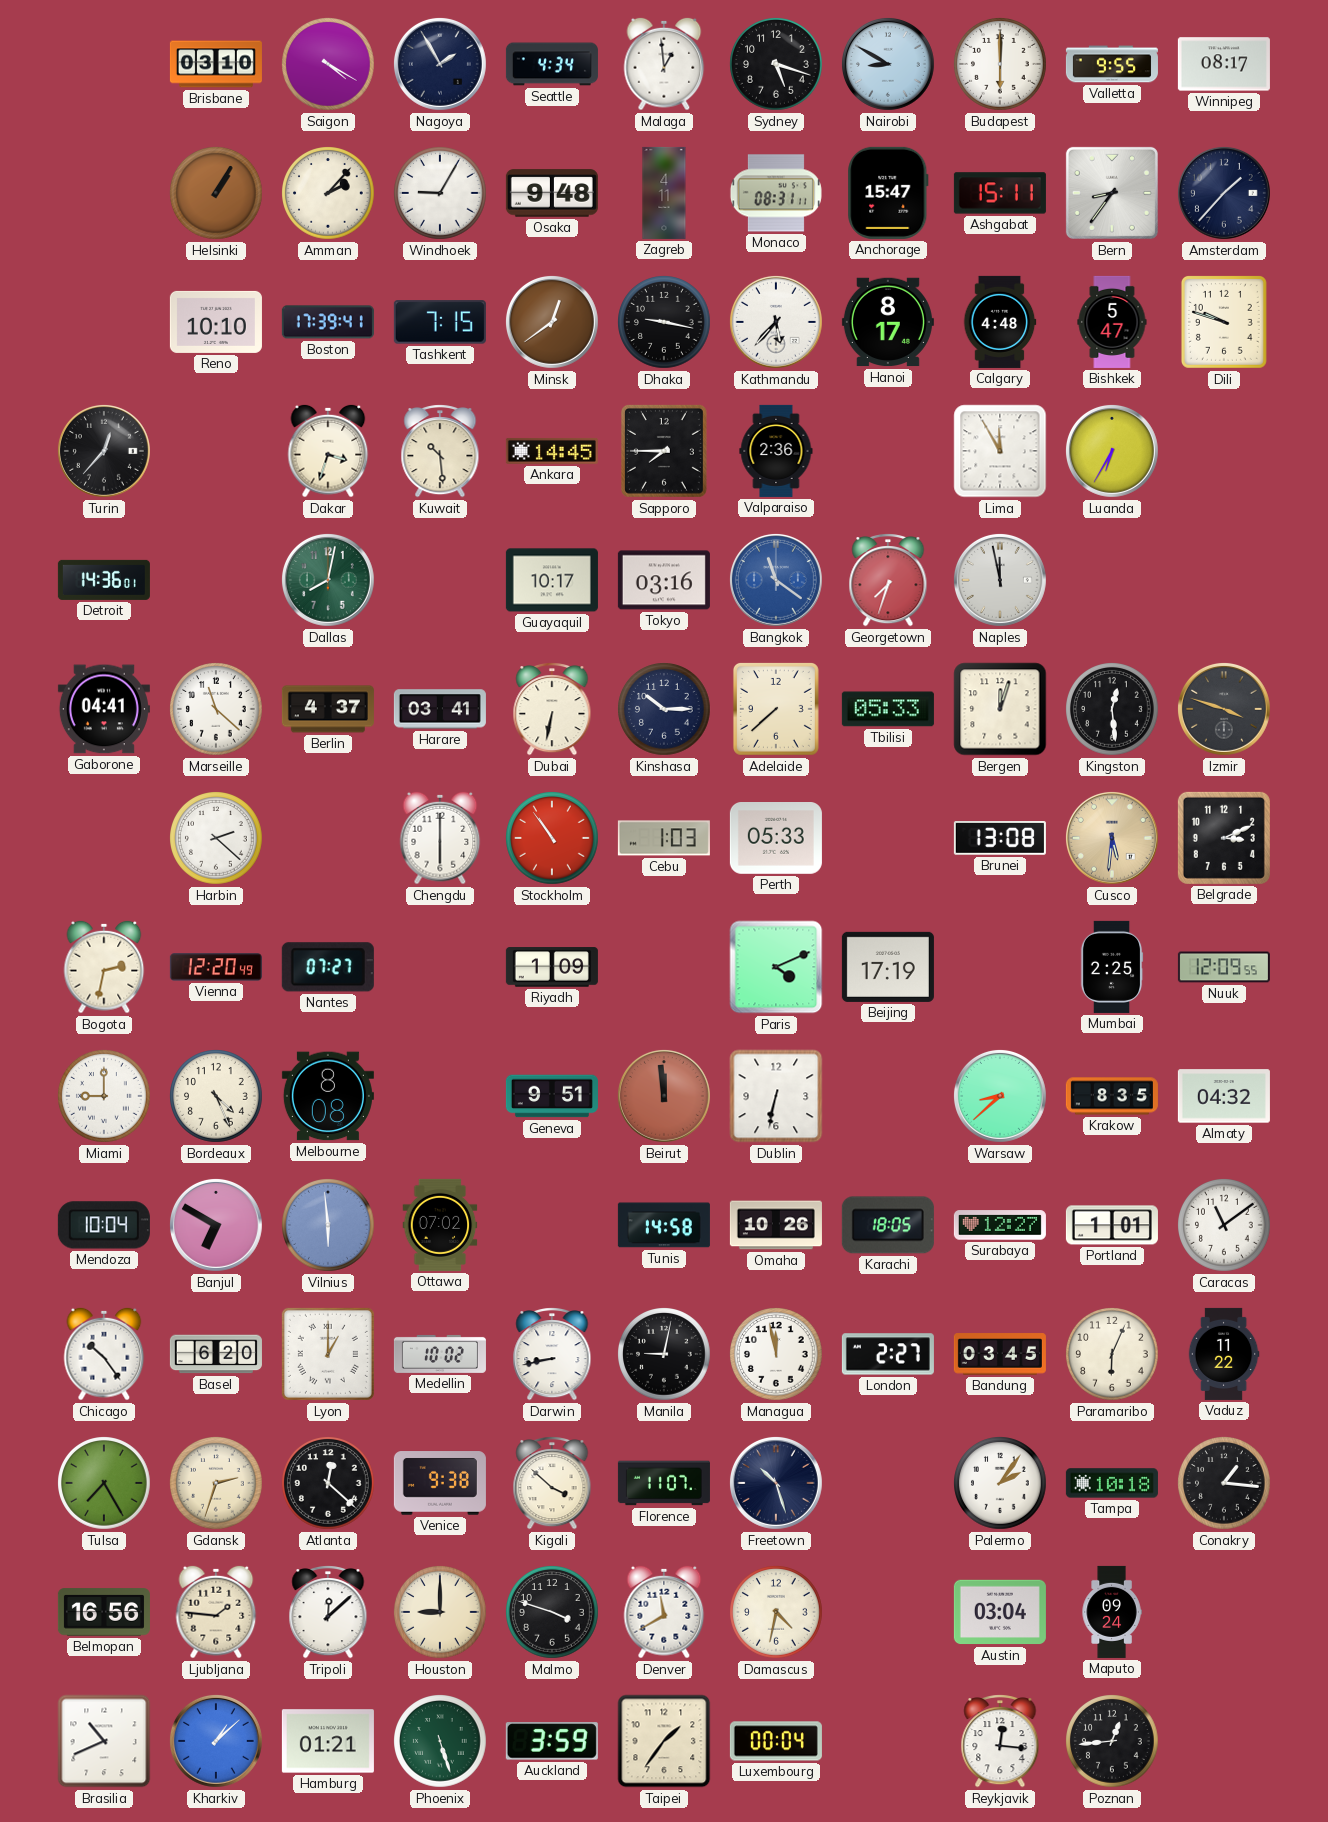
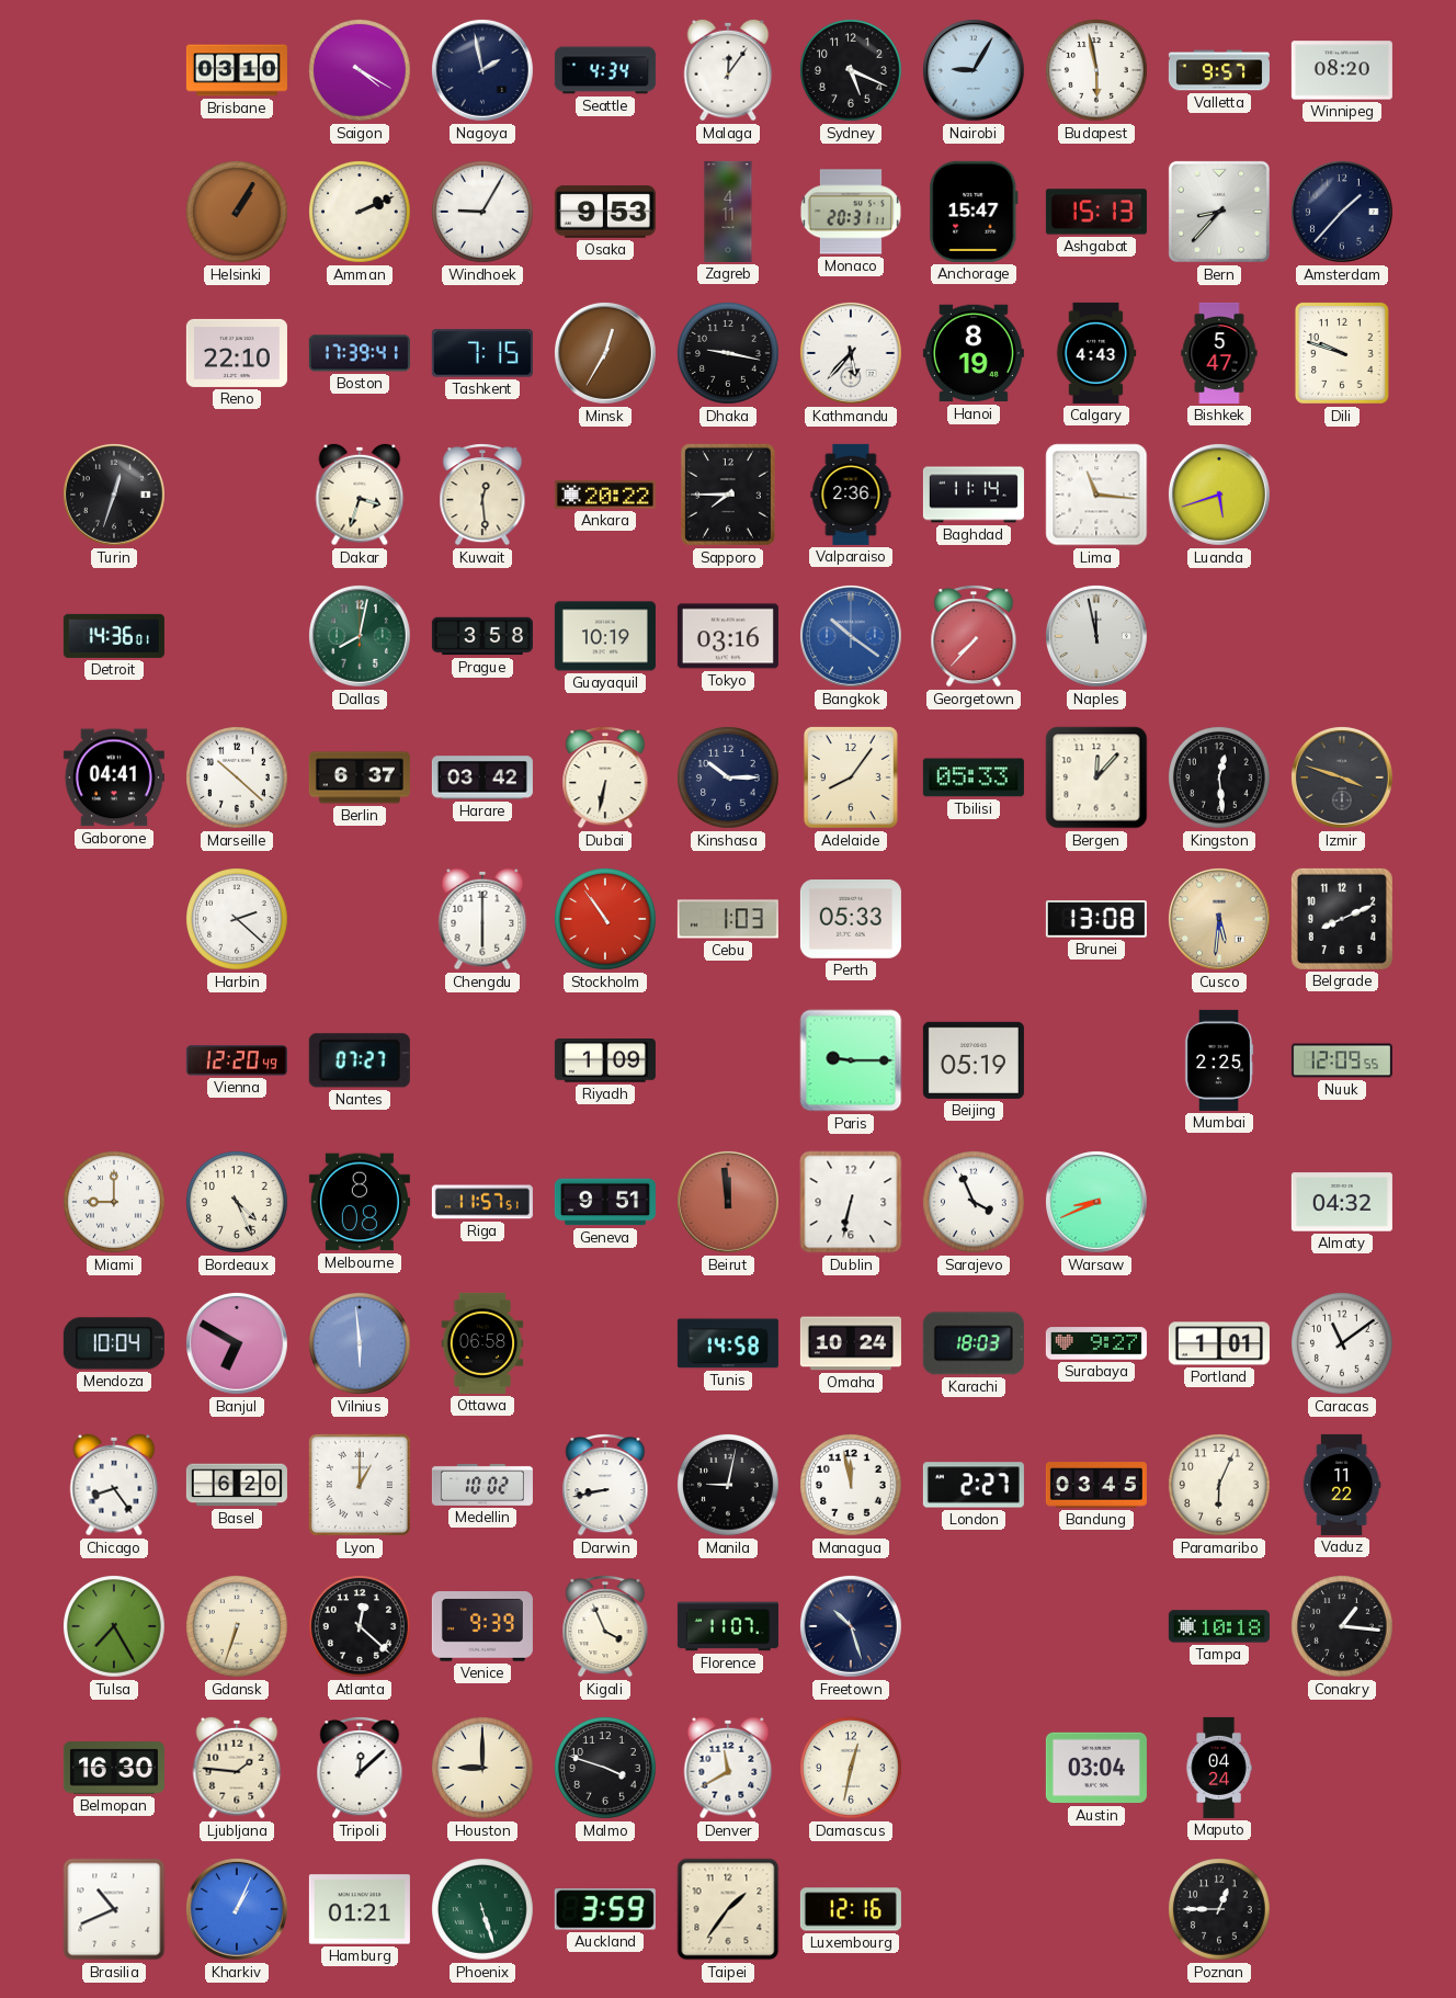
Nagoya: 1:55 -> 1:58 (482, 70)
Malaga: 12:59 -> 12:06 (728, 70)
Sydney: 5:18 -> 5:19 (852, 71)
Nairobi: 8:50 -> 9:05 (974, 70)
Budapest: 6:00 -> 5:58 (1097, 71)
Valletta: 9:55 -> 9:57 (1219, 70)
Winnipeg: 08:17 -> 08:20 (1342, 70)
Amman: 2:07 -> 2:11 (361, 213)
Osaka: 9:48 -> 9:53 (605, 212)
Monaco: 08:31 -> 20:31 (851, 212)
Ashgabat: 15:11 -> 15:13 (1096, 212)
Bern: 8:36 -> 8:37 (1219, 212)
Reno: 10:10 -> 22:10 (237, 353)
Minsk: 12:39 -> 12:35 (605, 353)
Hanoi: 8:17 -> 8:19 (974, 353)
Calgary: 4:48 -> 4:43 (1096, 353)
Turin: 12:37 -> 12:33 (114, 495)
Kuwait: 10:29 -> 12:29 (482, 496)
Ankara: 14:45 -> 20:22 (605, 495)
Baghdad: none -> 11:14 (974, 495)
Lima: 11:55 -> 11:16 (1096, 495)
Luanda: 6:35 -> 5:42 (1219, 495)
Prague: none -> 3:58 (482, 636)
Guayaquil: 10:17 -> 10:19 (605, 636)
Bangkok: 11:21 -> 10:21 (851, 636)
Georgetown: 7:33 -> 7:37 (974, 637)
Marseille: 11:22 -> 10:22 (238, 779)
Berlin: 4:37 -> 6:37 (360, 777)
Harare: 03:41 -> 03:42 (482, 777)
Adelaide: 7:38 -> 8:06 (851, 777)
Bergen: 12:03 -> 12:07 (1096, 777)
Belgrade: 3:11 -> 8:11 (1342, 919)
Bogota: 2:32 -> none (104, 967)
Paris: 4:11 -> 9:15 (851, 1060)
Beijing: 17:19 -> 05:19 (974, 1060)
Riga: none -> 11:57 (482, 1202)
Sarajevo: none -> 3:56 (975, 1203)
Warsaw: 8:38 -> 8:41 (1096, 1202)
Krakow: 8:35 -> none (1112, 1096)
Ottawa: 07:02 -> 06:58 (482, 1343)
Omaha: 10:26 -> 10:24 (851, 1343)
Karachi: 18:05 -> 18:03 (974, 1343)
Surabaya: 12:27 -> 9:27 (1096, 1343)
Chicago: 10:24 -> 8:24 (114, 1485)
Gdansk: 2:33 -> 6:33 (238, 1627)
Venice: 9:38 -> 9:39 (482, 1626)
Kigali: 3:52 -> 3:56 (605, 1627)
Palermo: 2:06 -> none (1001, 1484)
Belmopan: 16:56 -> 16:30 (114, 1768)
Damascus: 4:32 -> 12:32 (852, 1769)
Maputo: 09:24 -> 04:24 (1219, 1768)
Kharkiv: 1:08 -> 1:04 (237, 1909)
Luxembourg: 00:04 -> 12:16 (851, 1909)
Reykjavik: 12:16 -> none (1000, 1742)
Poznan: 12:44 -> 12:45 (1220, 1910)
